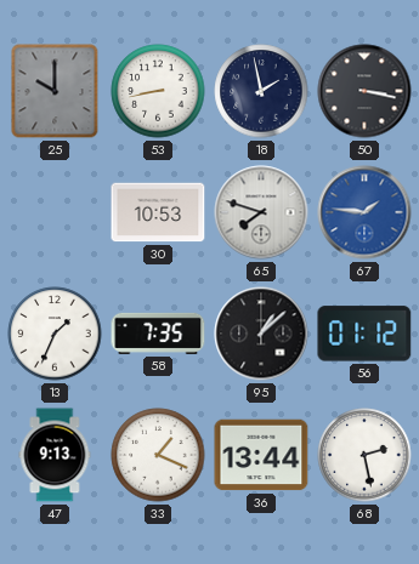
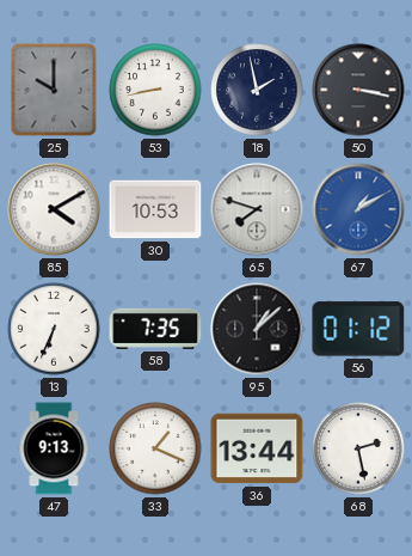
85: none -> 4:10 (54, 209)
67: 1:46 -> 1:10 (358, 209)
13: 1:34 -> 6:34 (54, 329)
